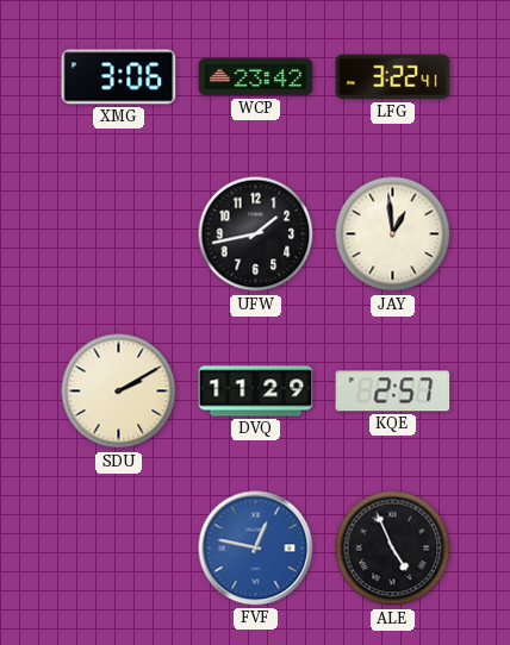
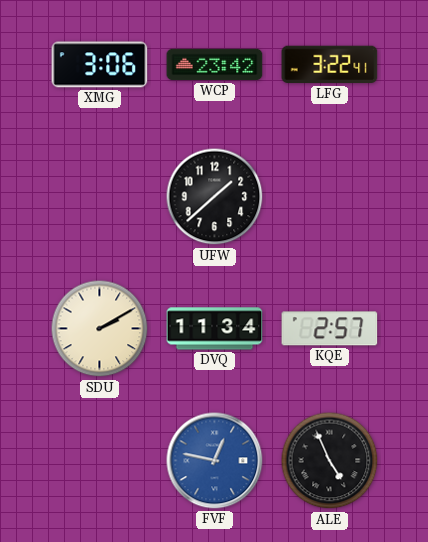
UFW: 1:43 -> 1:38 (215, 197)
JAY: 12:59 -> none (393, 234)
DVQ: 11:29 -> 11:34 (215, 329)
